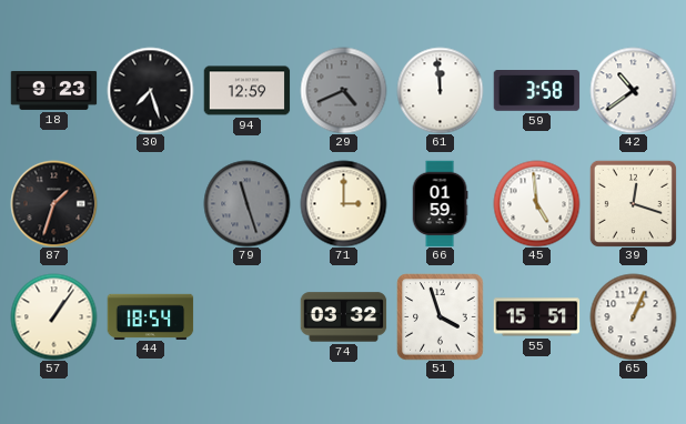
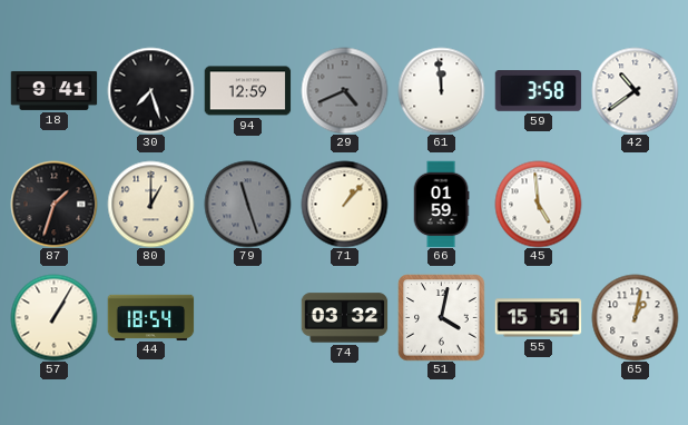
18: 9:23 -> 9:41 (53, 90)
80: none -> 1:00 (150, 204)
71: 3:00 -> 1:07 (344, 204)
39: 12:18 -> none (633, 203)
57: 1:06 -> 1:05 (53, 317)
51: 3:57 -> 4:02 (441, 317)
65: 1:04 -> 1:02 (635, 317)
